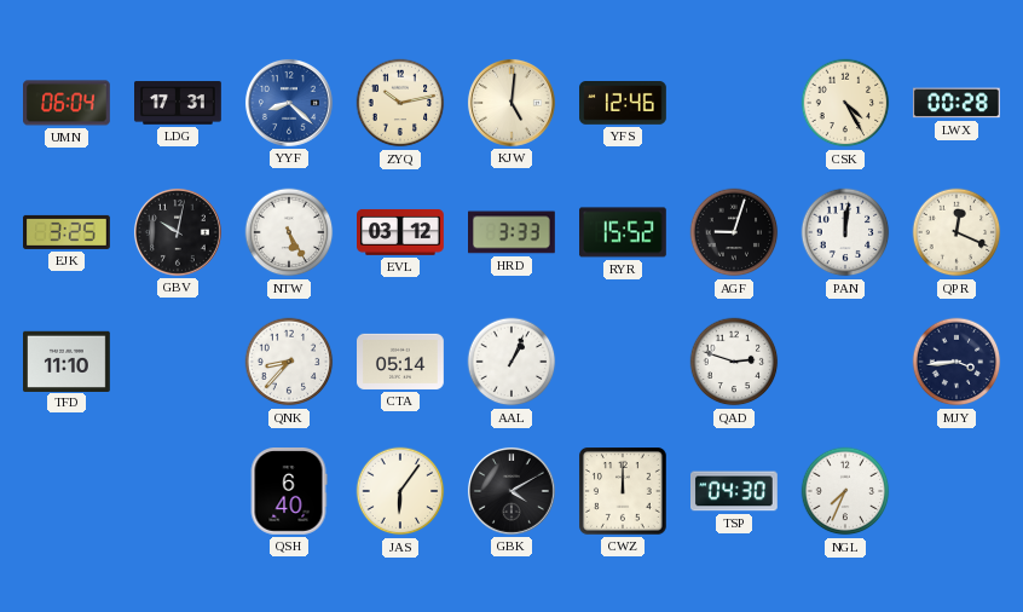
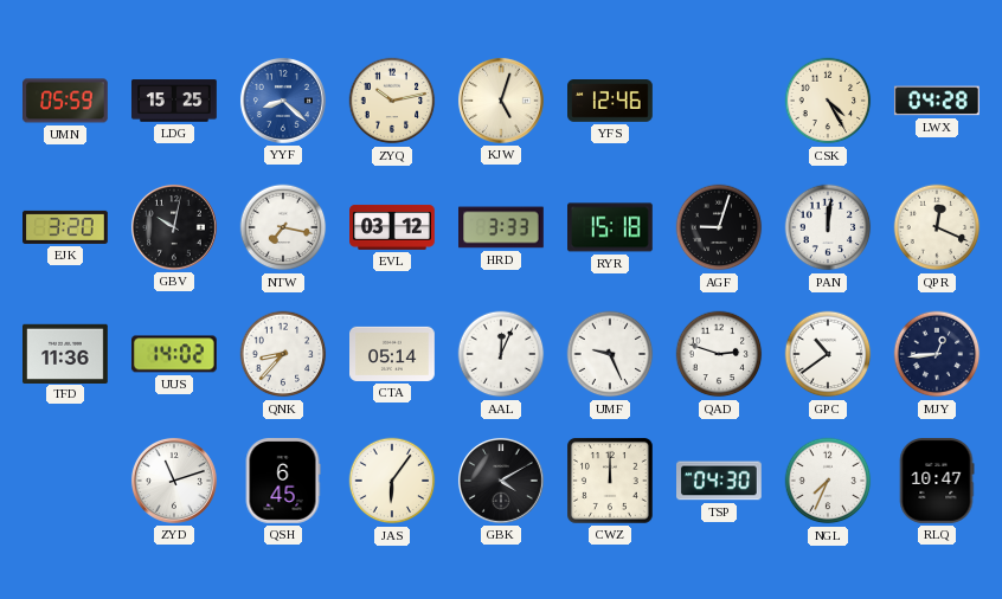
UMN: 06:04 -> 05:59 (66, 101)
LDG: 17:31 -> 15:25 (175, 101)
KJW: 5:01 -> 5:03 (501, 101)
LWX: 00:28 -> 04:28 (937, 101)
EJK: 3:25 -> 3:20 (66, 227)
NTW: 5:25 -> 7:17 (283, 227)
RYR: 15:52 -> 15:18 (611, 227)
TFD: 11:10 -> 11:36 (66, 353)
UUS: none -> 14:02 (174, 354)
AAL: 1:04 -> 12:04 (501, 354)
UMF: none -> 9:26 (610, 354)
GPC: none -> 10:39 (828, 354)
MJY: 3:44 -> 12:44 (937, 354)
ZYD: none -> 11:12 (174, 481)
QSH: 6:40 -> 6:45 (283, 482)
RLQ: none -> 10:47 (937, 482)
